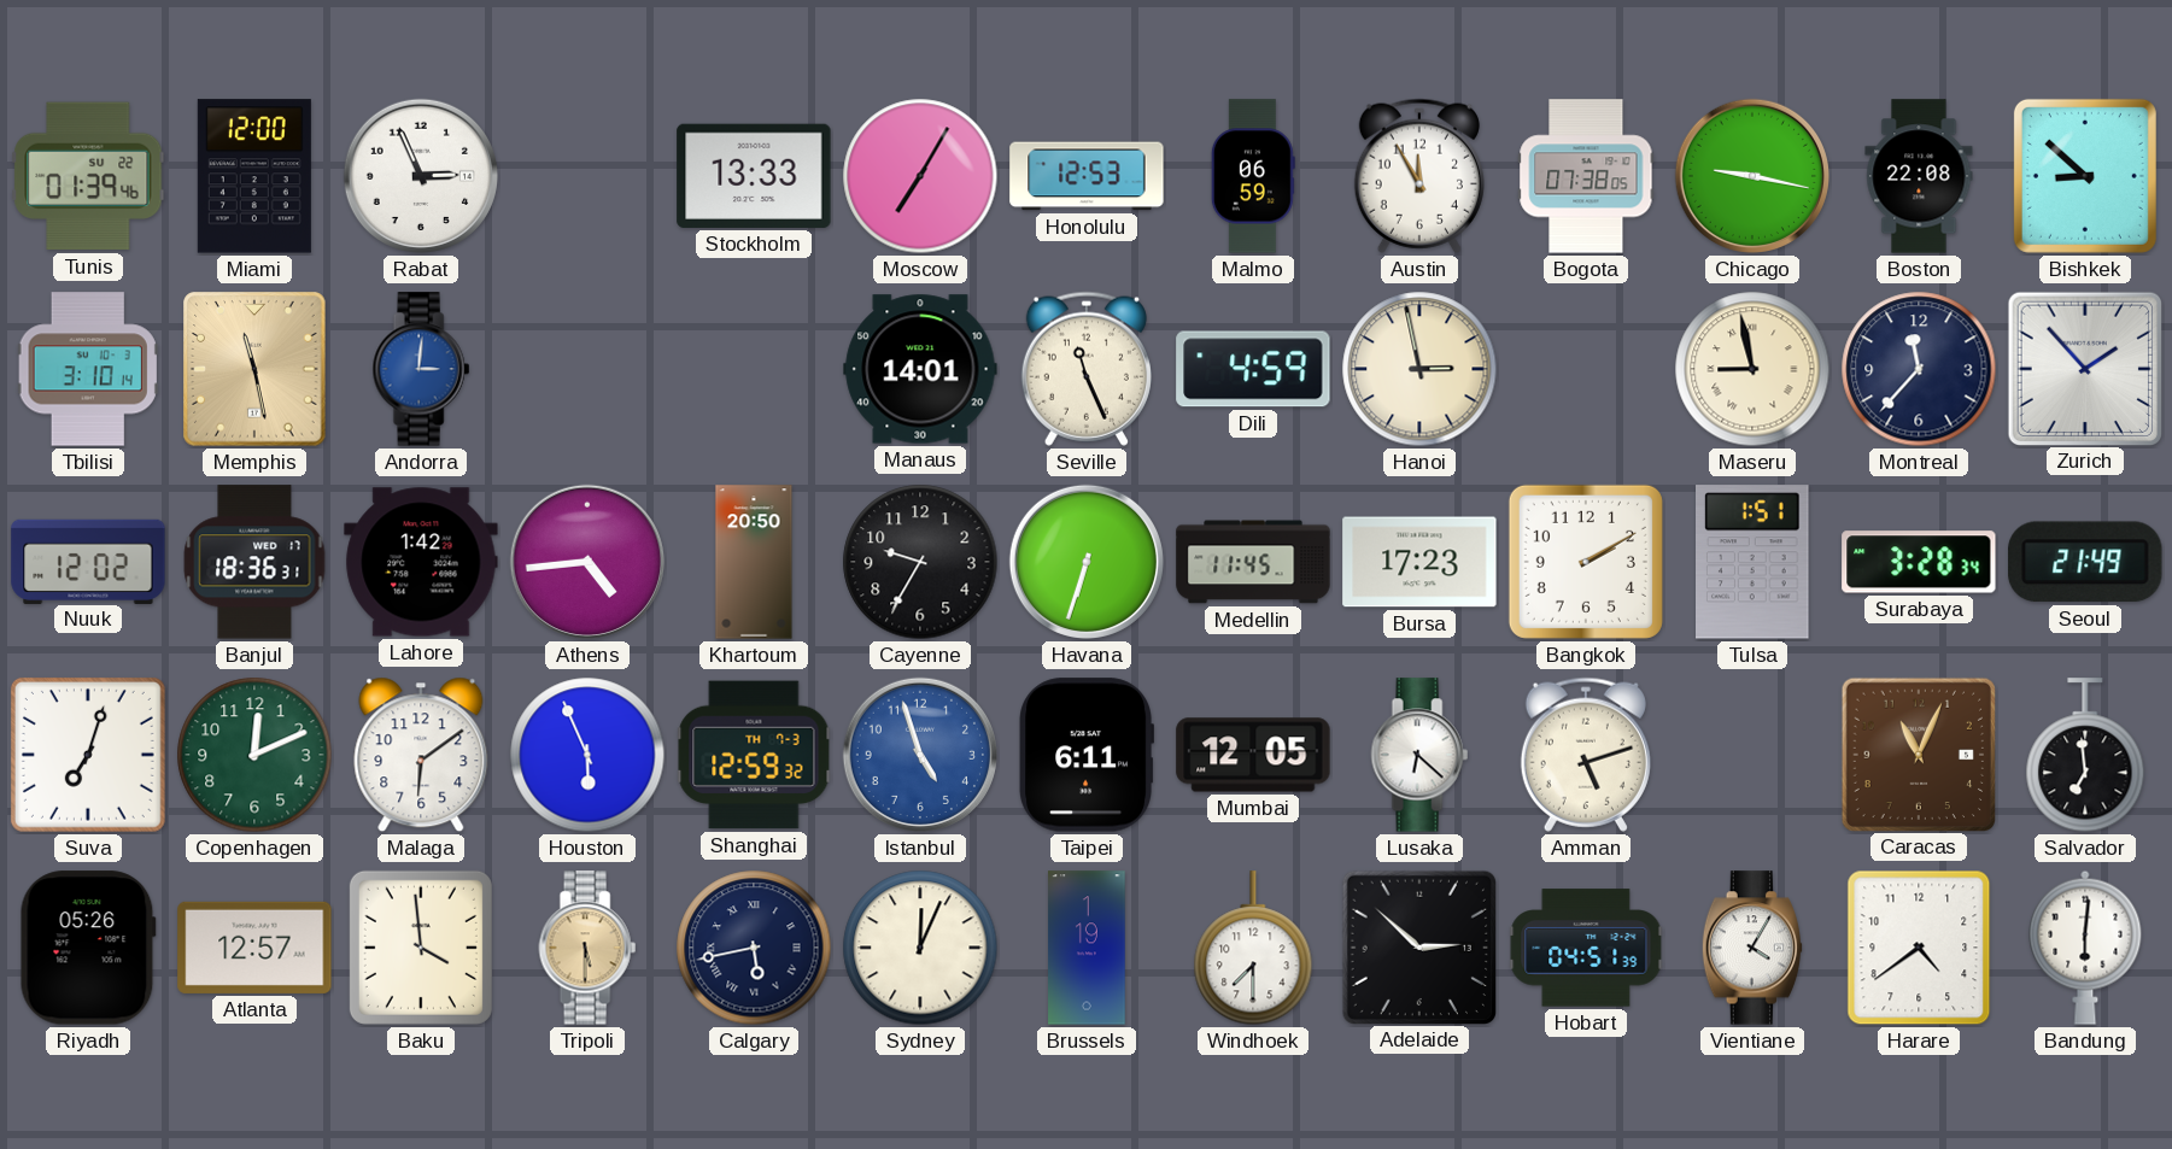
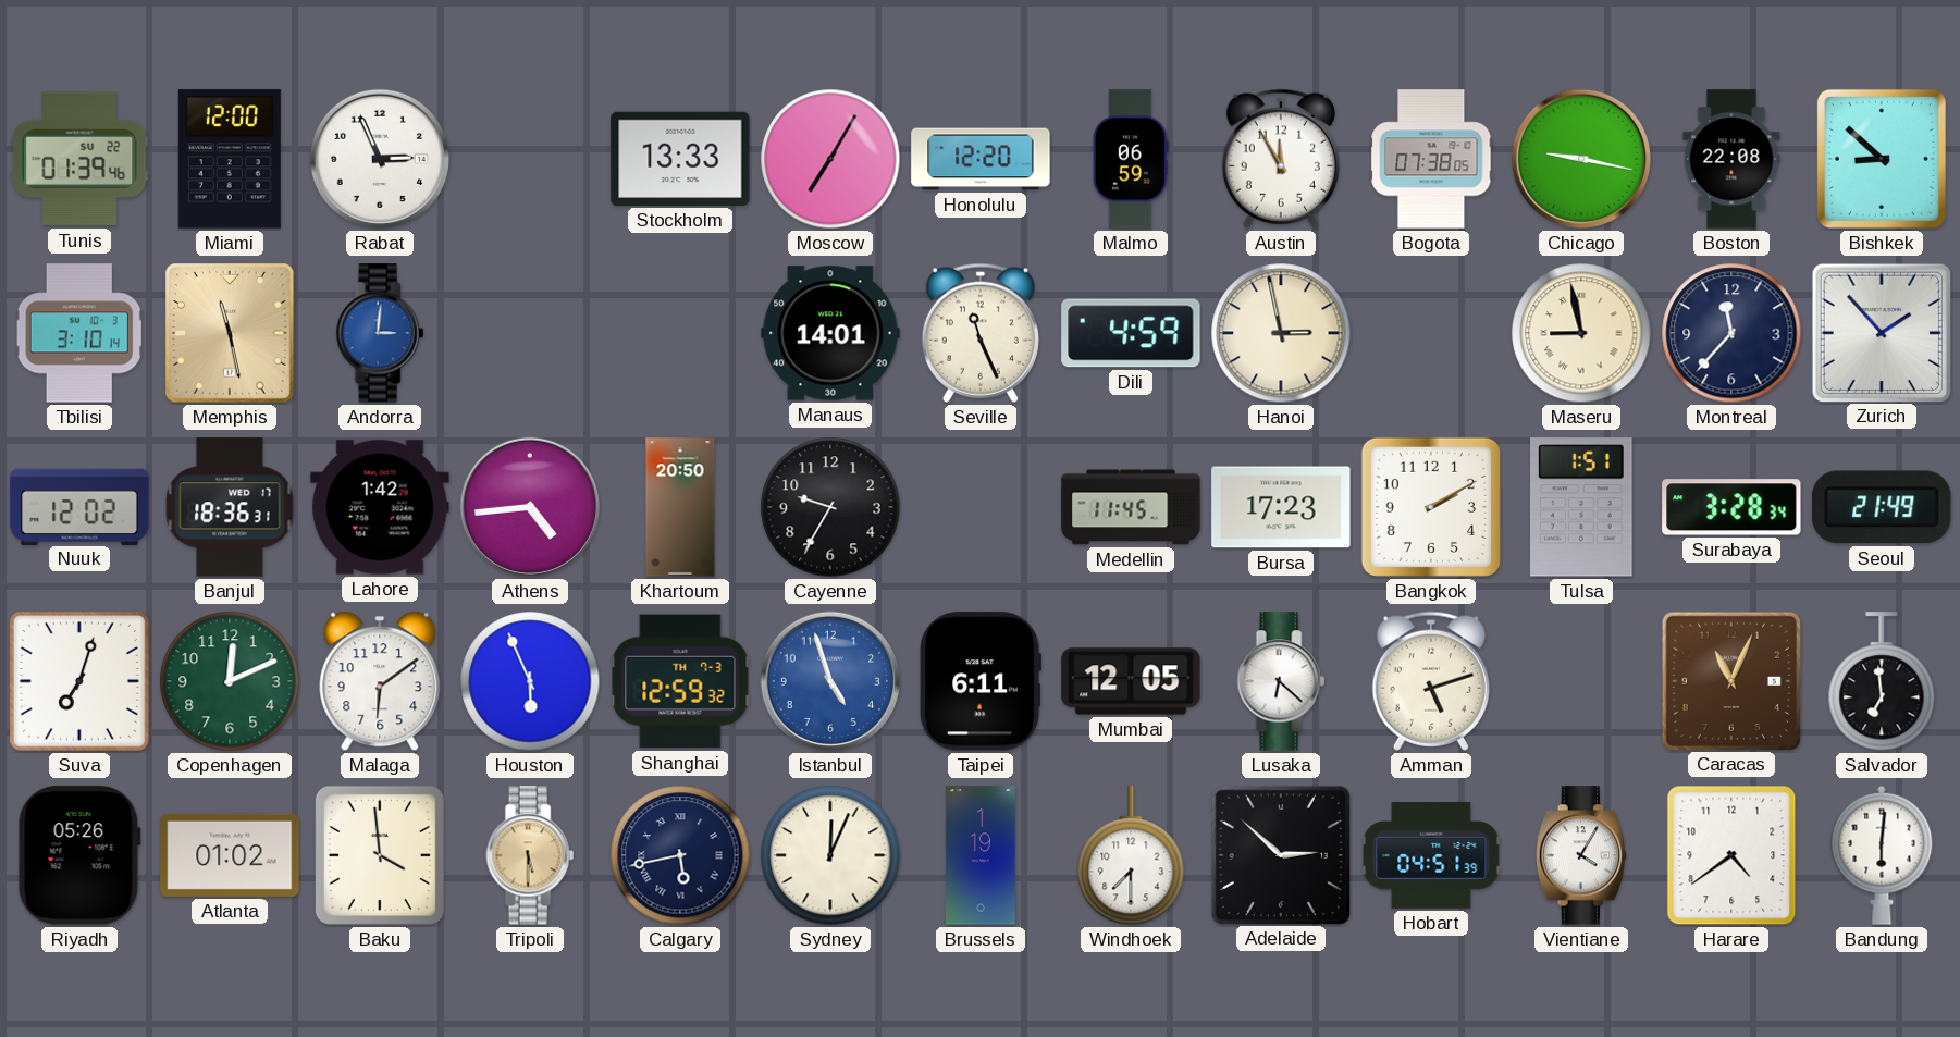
Honolulu: 12:53 -> 12:20 (981, 159)
Havana: 6:33 -> none (1087, 562)
Atlanta: 12:57 -> 01:02 (230, 855)
